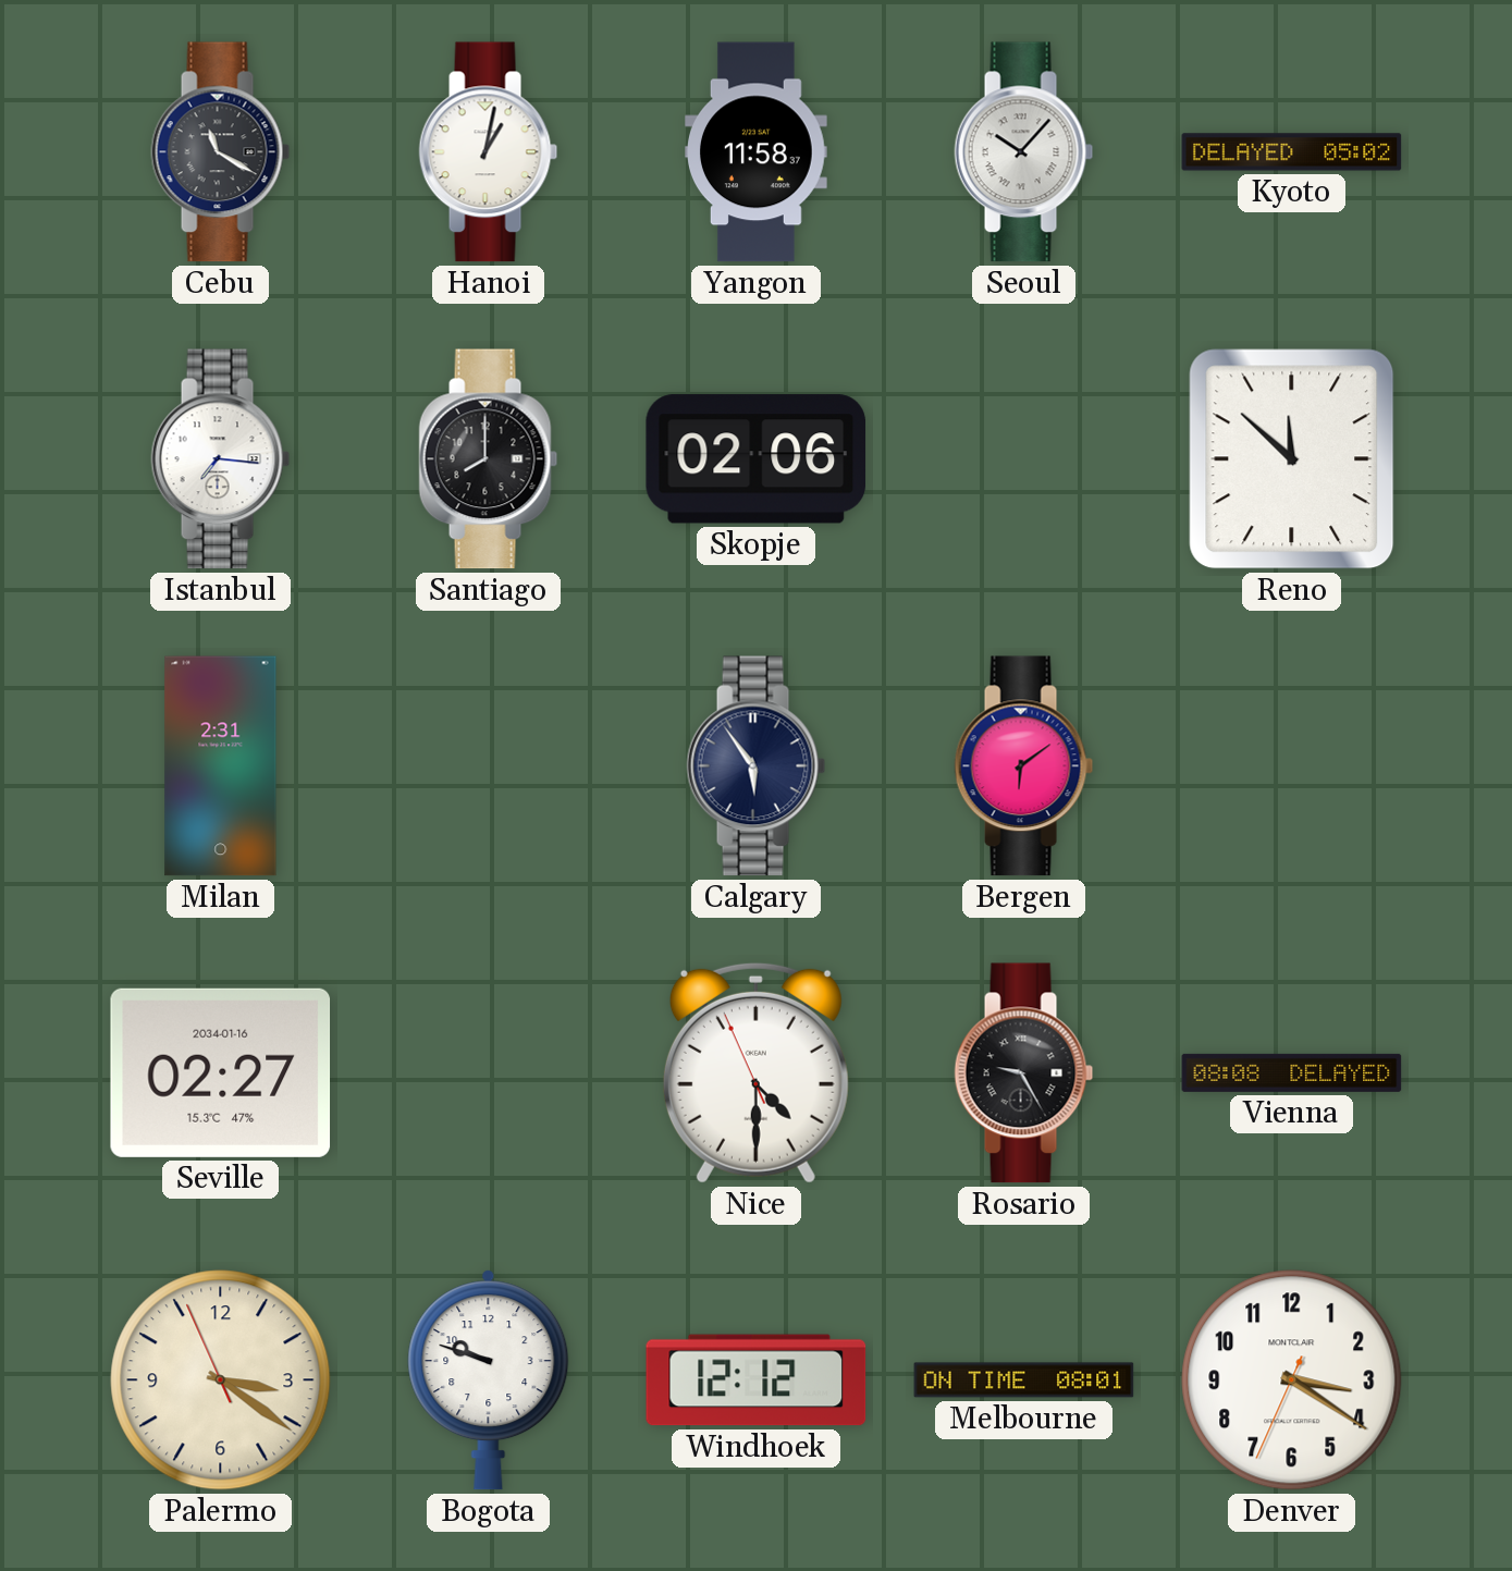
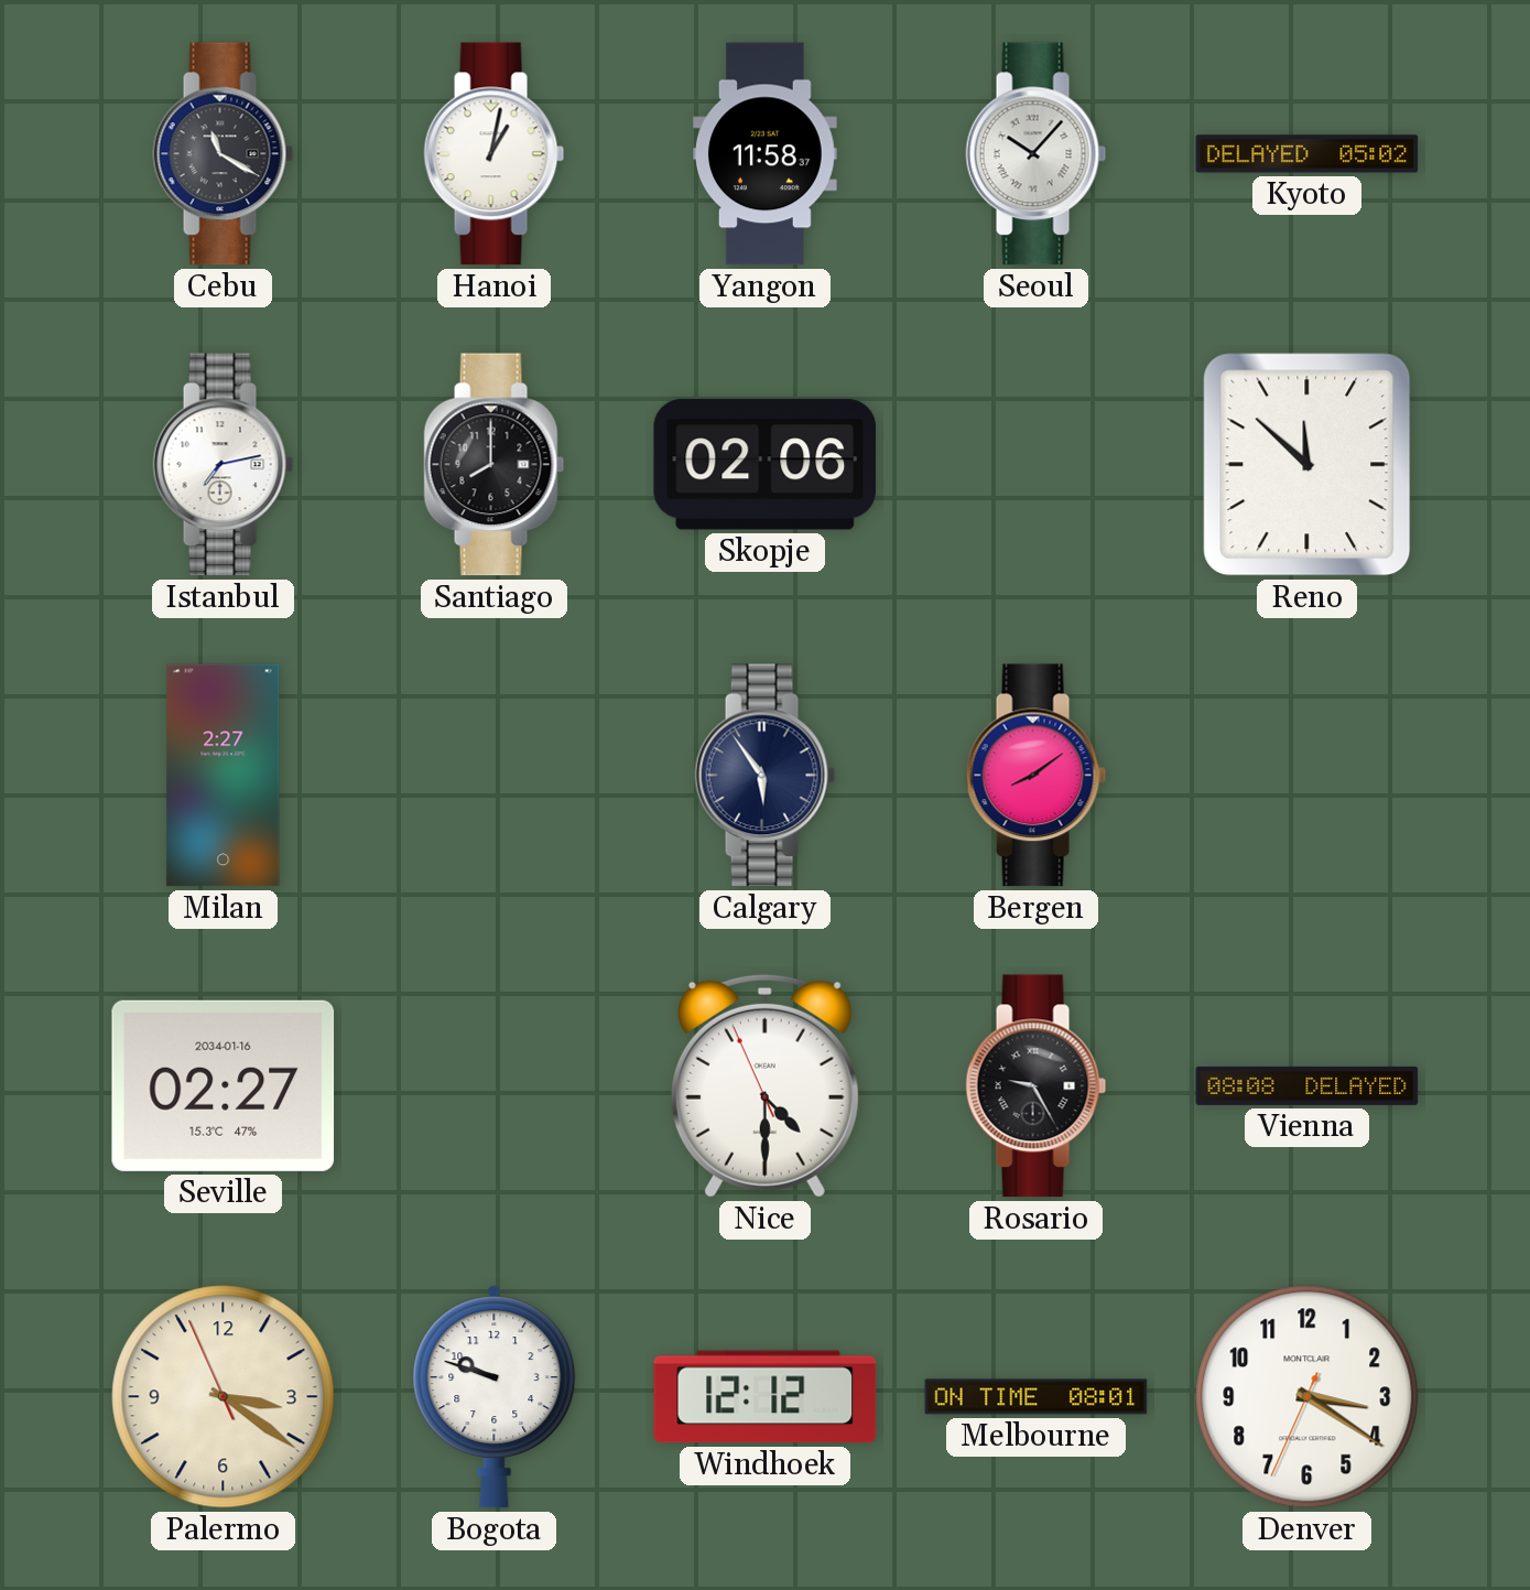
Istanbul: 7:16 -> 7:13 (224, 465)
Milan: 2:31 -> 2:27 (224, 776)
Bergen: 6:09 -> 8:09 (1037, 776)
